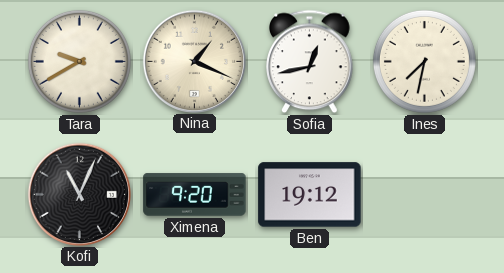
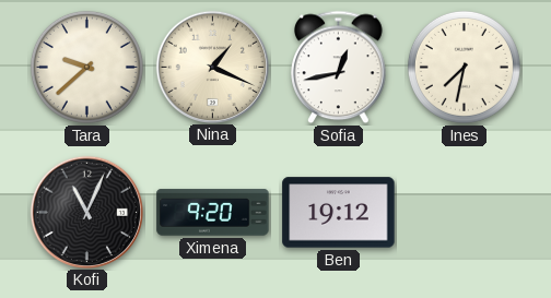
Tara: 9:40 -> 9:38 (86, 67)
